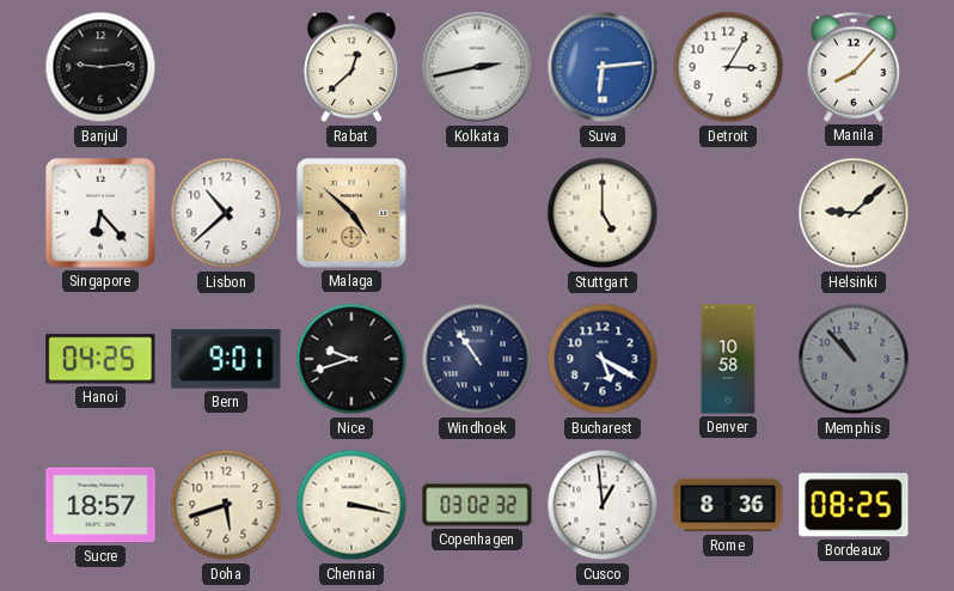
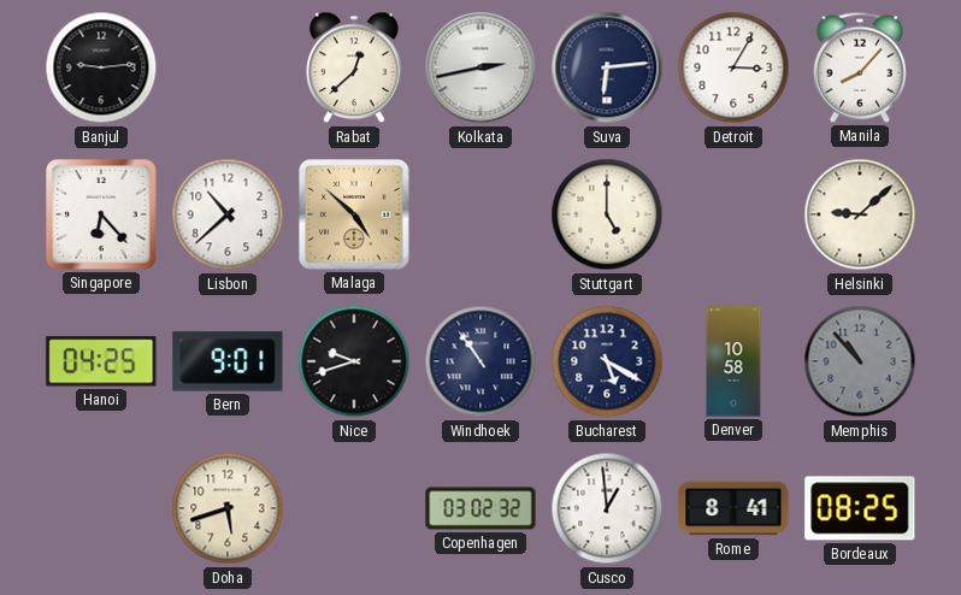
Suva dial: blue -> navy (607, 67)
Sucre: 18:57 -> none (100, 505)
Chennai: 3:17 -> none (351, 505)
Rome: 8:36 -> 8:41 (733, 508)
